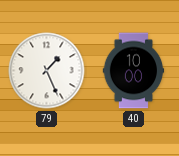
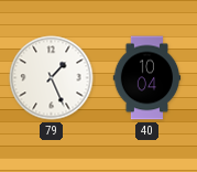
40: 10:00 -> 10:04 (147, 78)
